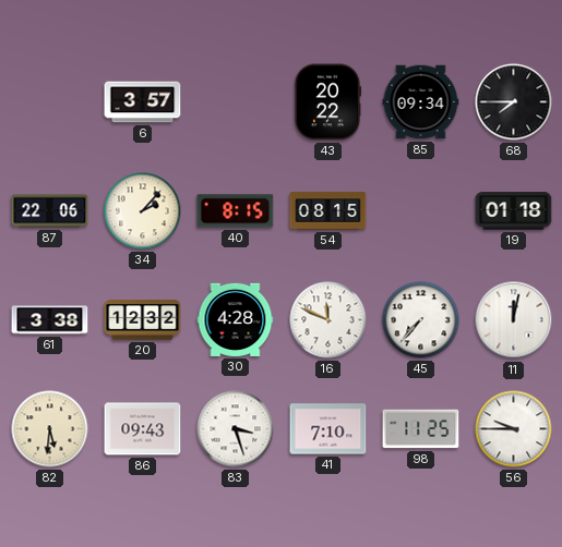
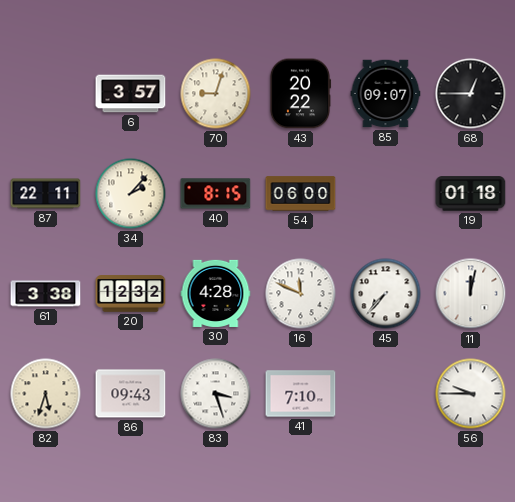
70: none -> 9:03 (216, 94)
85: 09:34 -> 09:07 (386, 94)
68: 7:45 -> 12:45 (471, 94)
87: 22:06 -> 22:11 (46, 194)
54: 08:15 -> 06:00 (301, 194)
82: 5:31 -> 5:33 (46, 394)
98: 11:25 -> none (421, 429)
